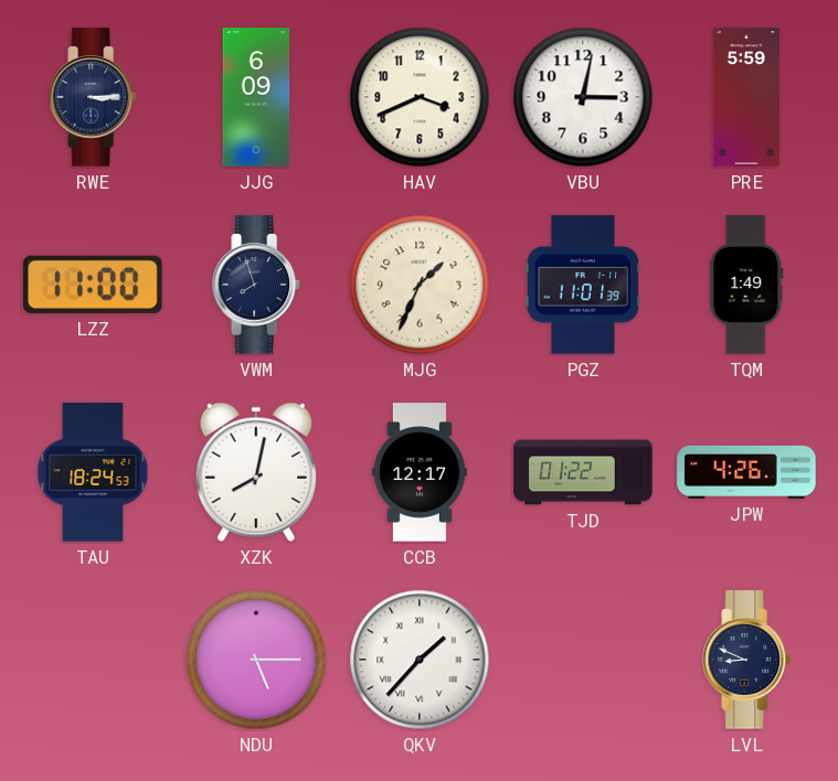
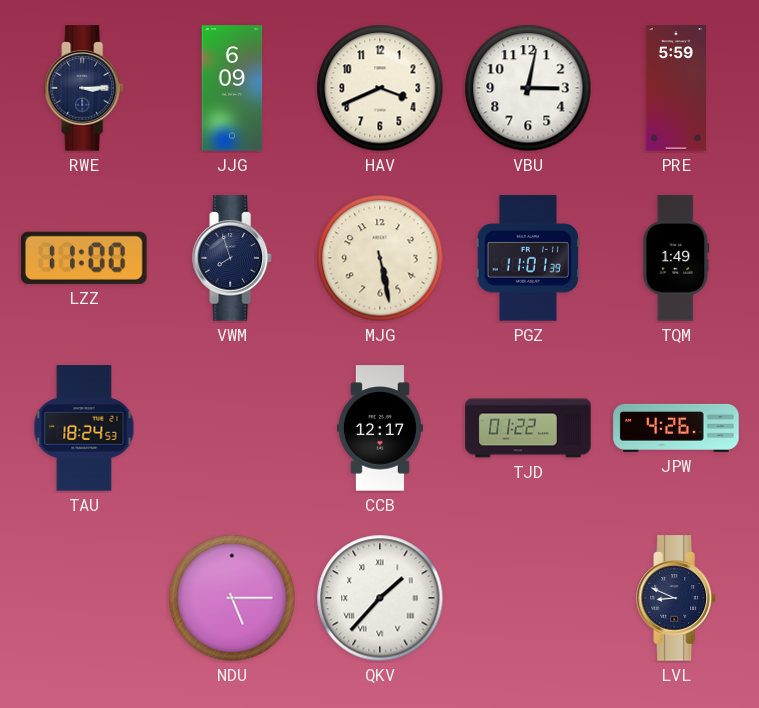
MJG: 1:34 -> 5:28 (380, 258)
XZK: 8:02 -> none (256, 472)
